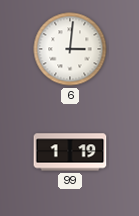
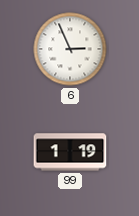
6: 3:01 -> 2:56 (70, 49)
